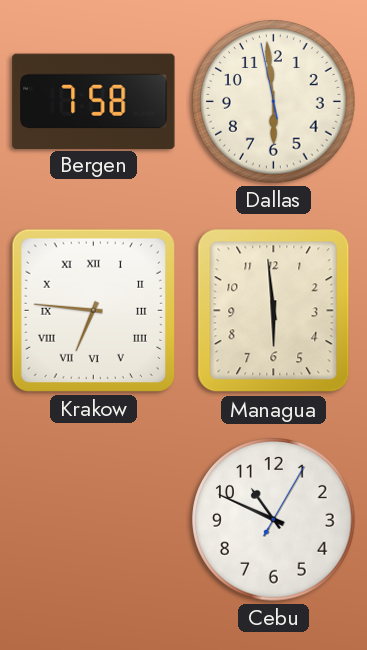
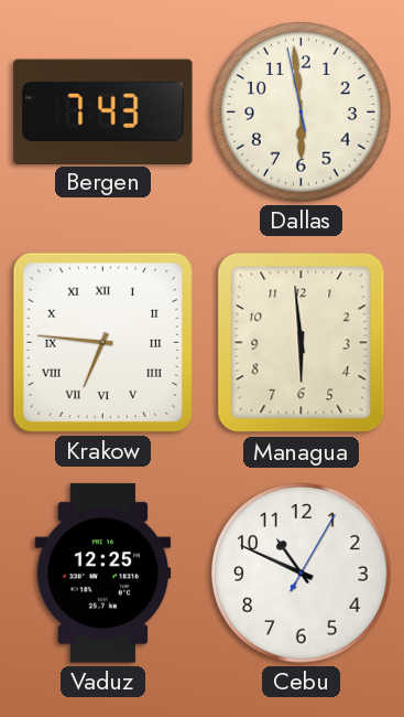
Bergen: 7:58 -> 7:43 (103, 111)
Vaduz: none -> 12:25 (103, 574)
